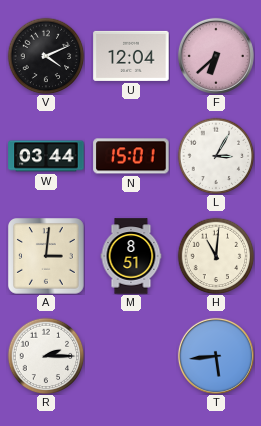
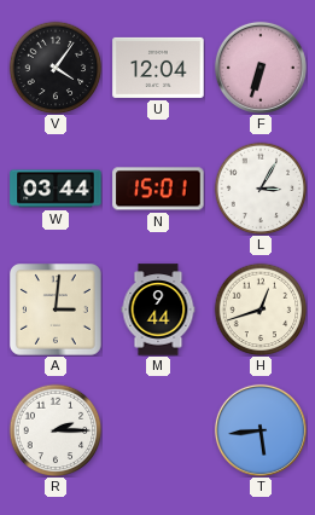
V: 4:11 -> 4:06 (56, 68)
F: 6:38 -> 6:33 (261, 68)
M: 8:51 -> 9:44 (158, 309)
H: 11:01 -> 12:42 (261, 309)
